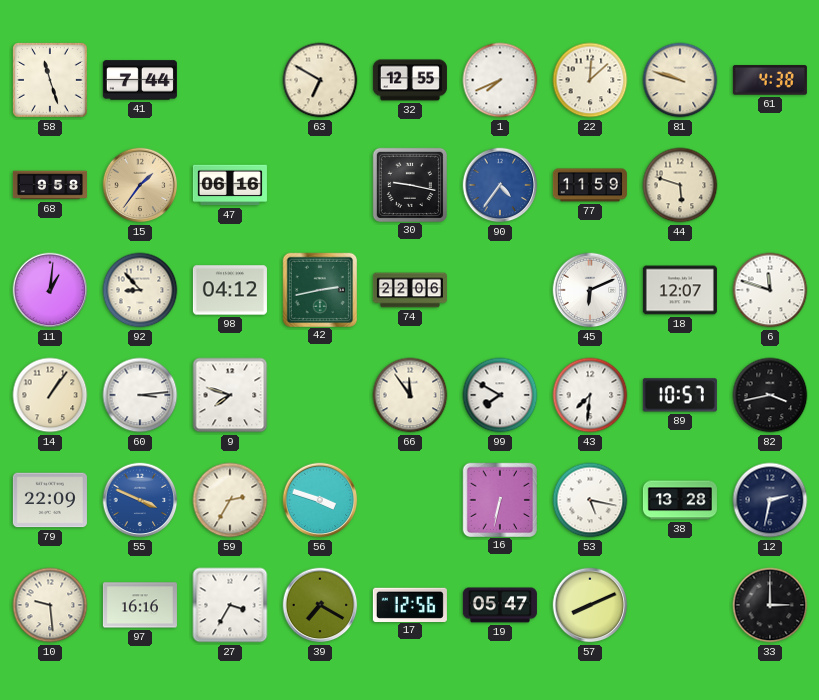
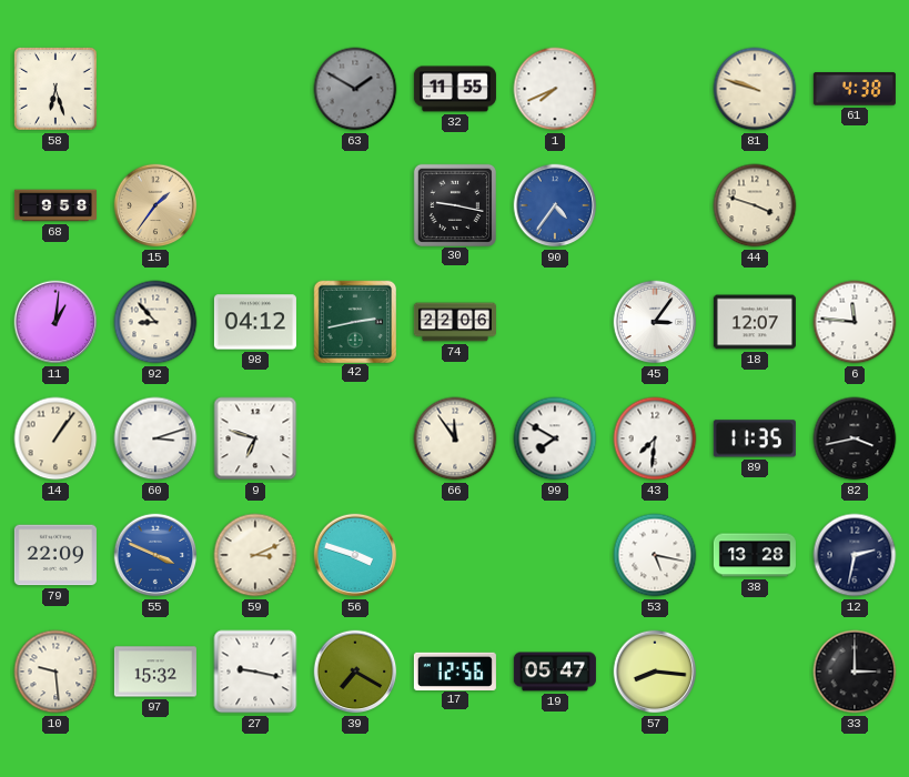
58: 11:27 -> 6:27 (57, 90)
41: 7:44 -> none (140, 80)
63: 6:50 -> 1:50 (355, 89)
63 dial: cream -> grey (355, 89)
32: 12:55 -> 11:55 (455, 89)
22: 12:08 -> none (590, 80)
47: 06:16 -> none (230, 185)
77: 11:59 -> none (590, 185)
44: 5:48 -> 3:48 (755, 205)
45: 6:11 -> 3:06 (655, 322)
6: 11:48 -> 11:46 (855, 322)
60: 3:14 -> 3:12 (155, 438)
9: 7:48 -> 6:48 (255, 438)
89: 10:57 -> 11:35 (755, 438)
59: 2:35 -> 3:11 (255, 555)
16: 6:32 -> none (499, 499)
97: 16:16 -> 15:32 (155, 672)
27: 3:35 -> 9:17 (255, 672)
57: 8:11 -> 8:16 (655, 672)
